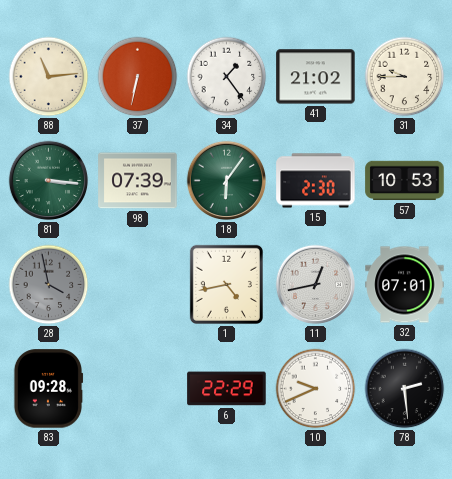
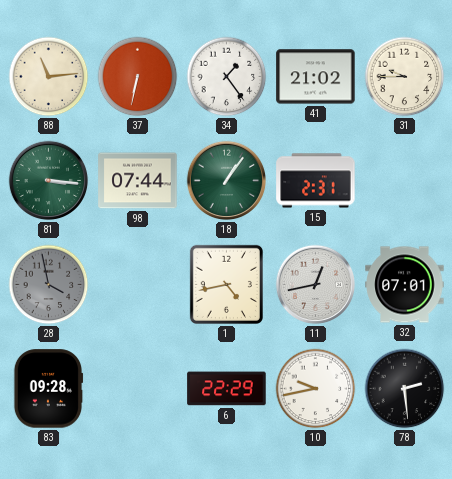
98: 07:39 -> 07:44 (138, 181)
18: 6:06 -> 1:06 (227, 181)
15: 2:30 -> 2:31 (316, 181)
57: 10:53 -> none (405, 181)
10: 9:41 -> 9:43 (316, 389)
